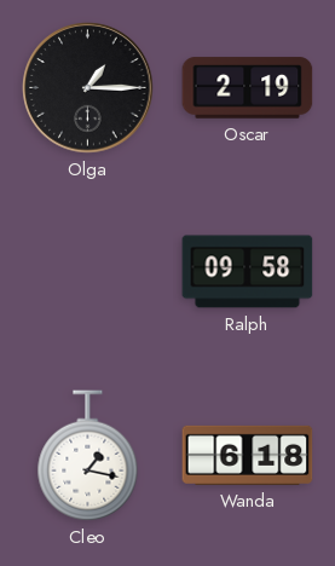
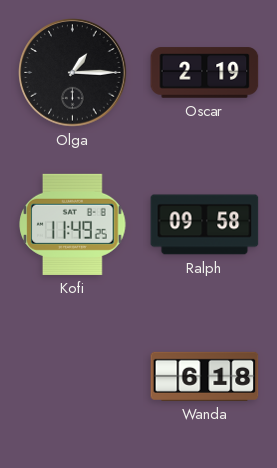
Kofi: none -> 11:49 (73, 224)
Cleo: 1:17 -> none (88, 456)
